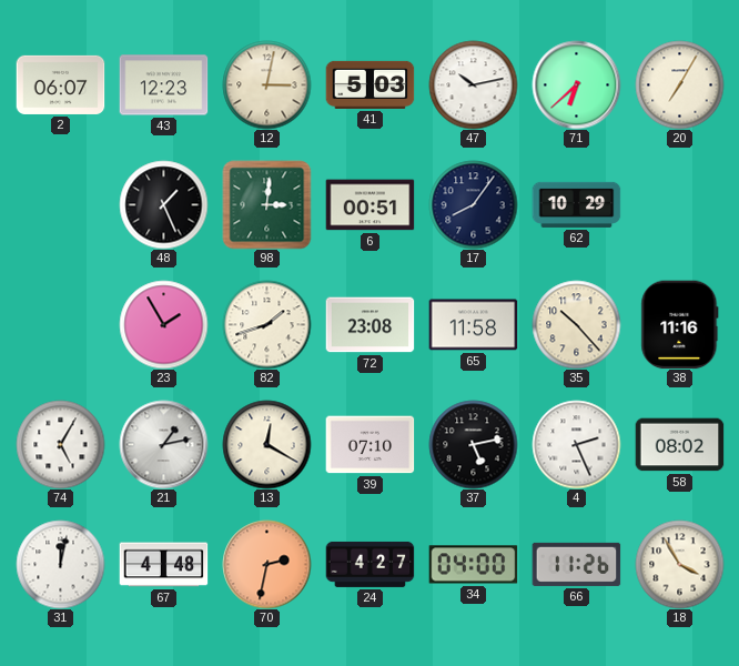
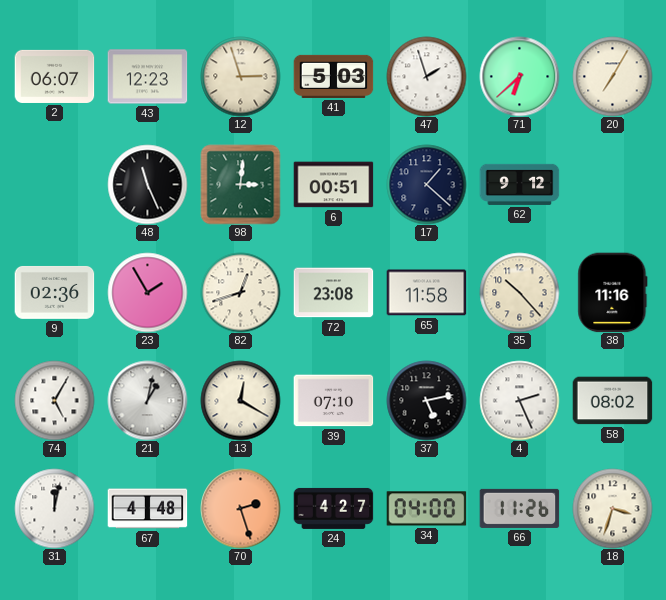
12: 3:02 -> 2:57 (240, 76)
47: 10:13 -> 1:57 (426, 76)
48: 1:26 -> 11:26 (147, 184)
17: 8:06 -> 1:22 (426, 184)
62: 10:29 -> 9:12 (519, 184)
9: none -> 02:36 (54, 292)
82: 1:42 -> 12:42 (240, 292)
21: 1:13 -> 1:02 (147, 400)
70: 2:32 -> 2:27 (240, 508)
18: 3:55 -> 3:33 (612, 508)
